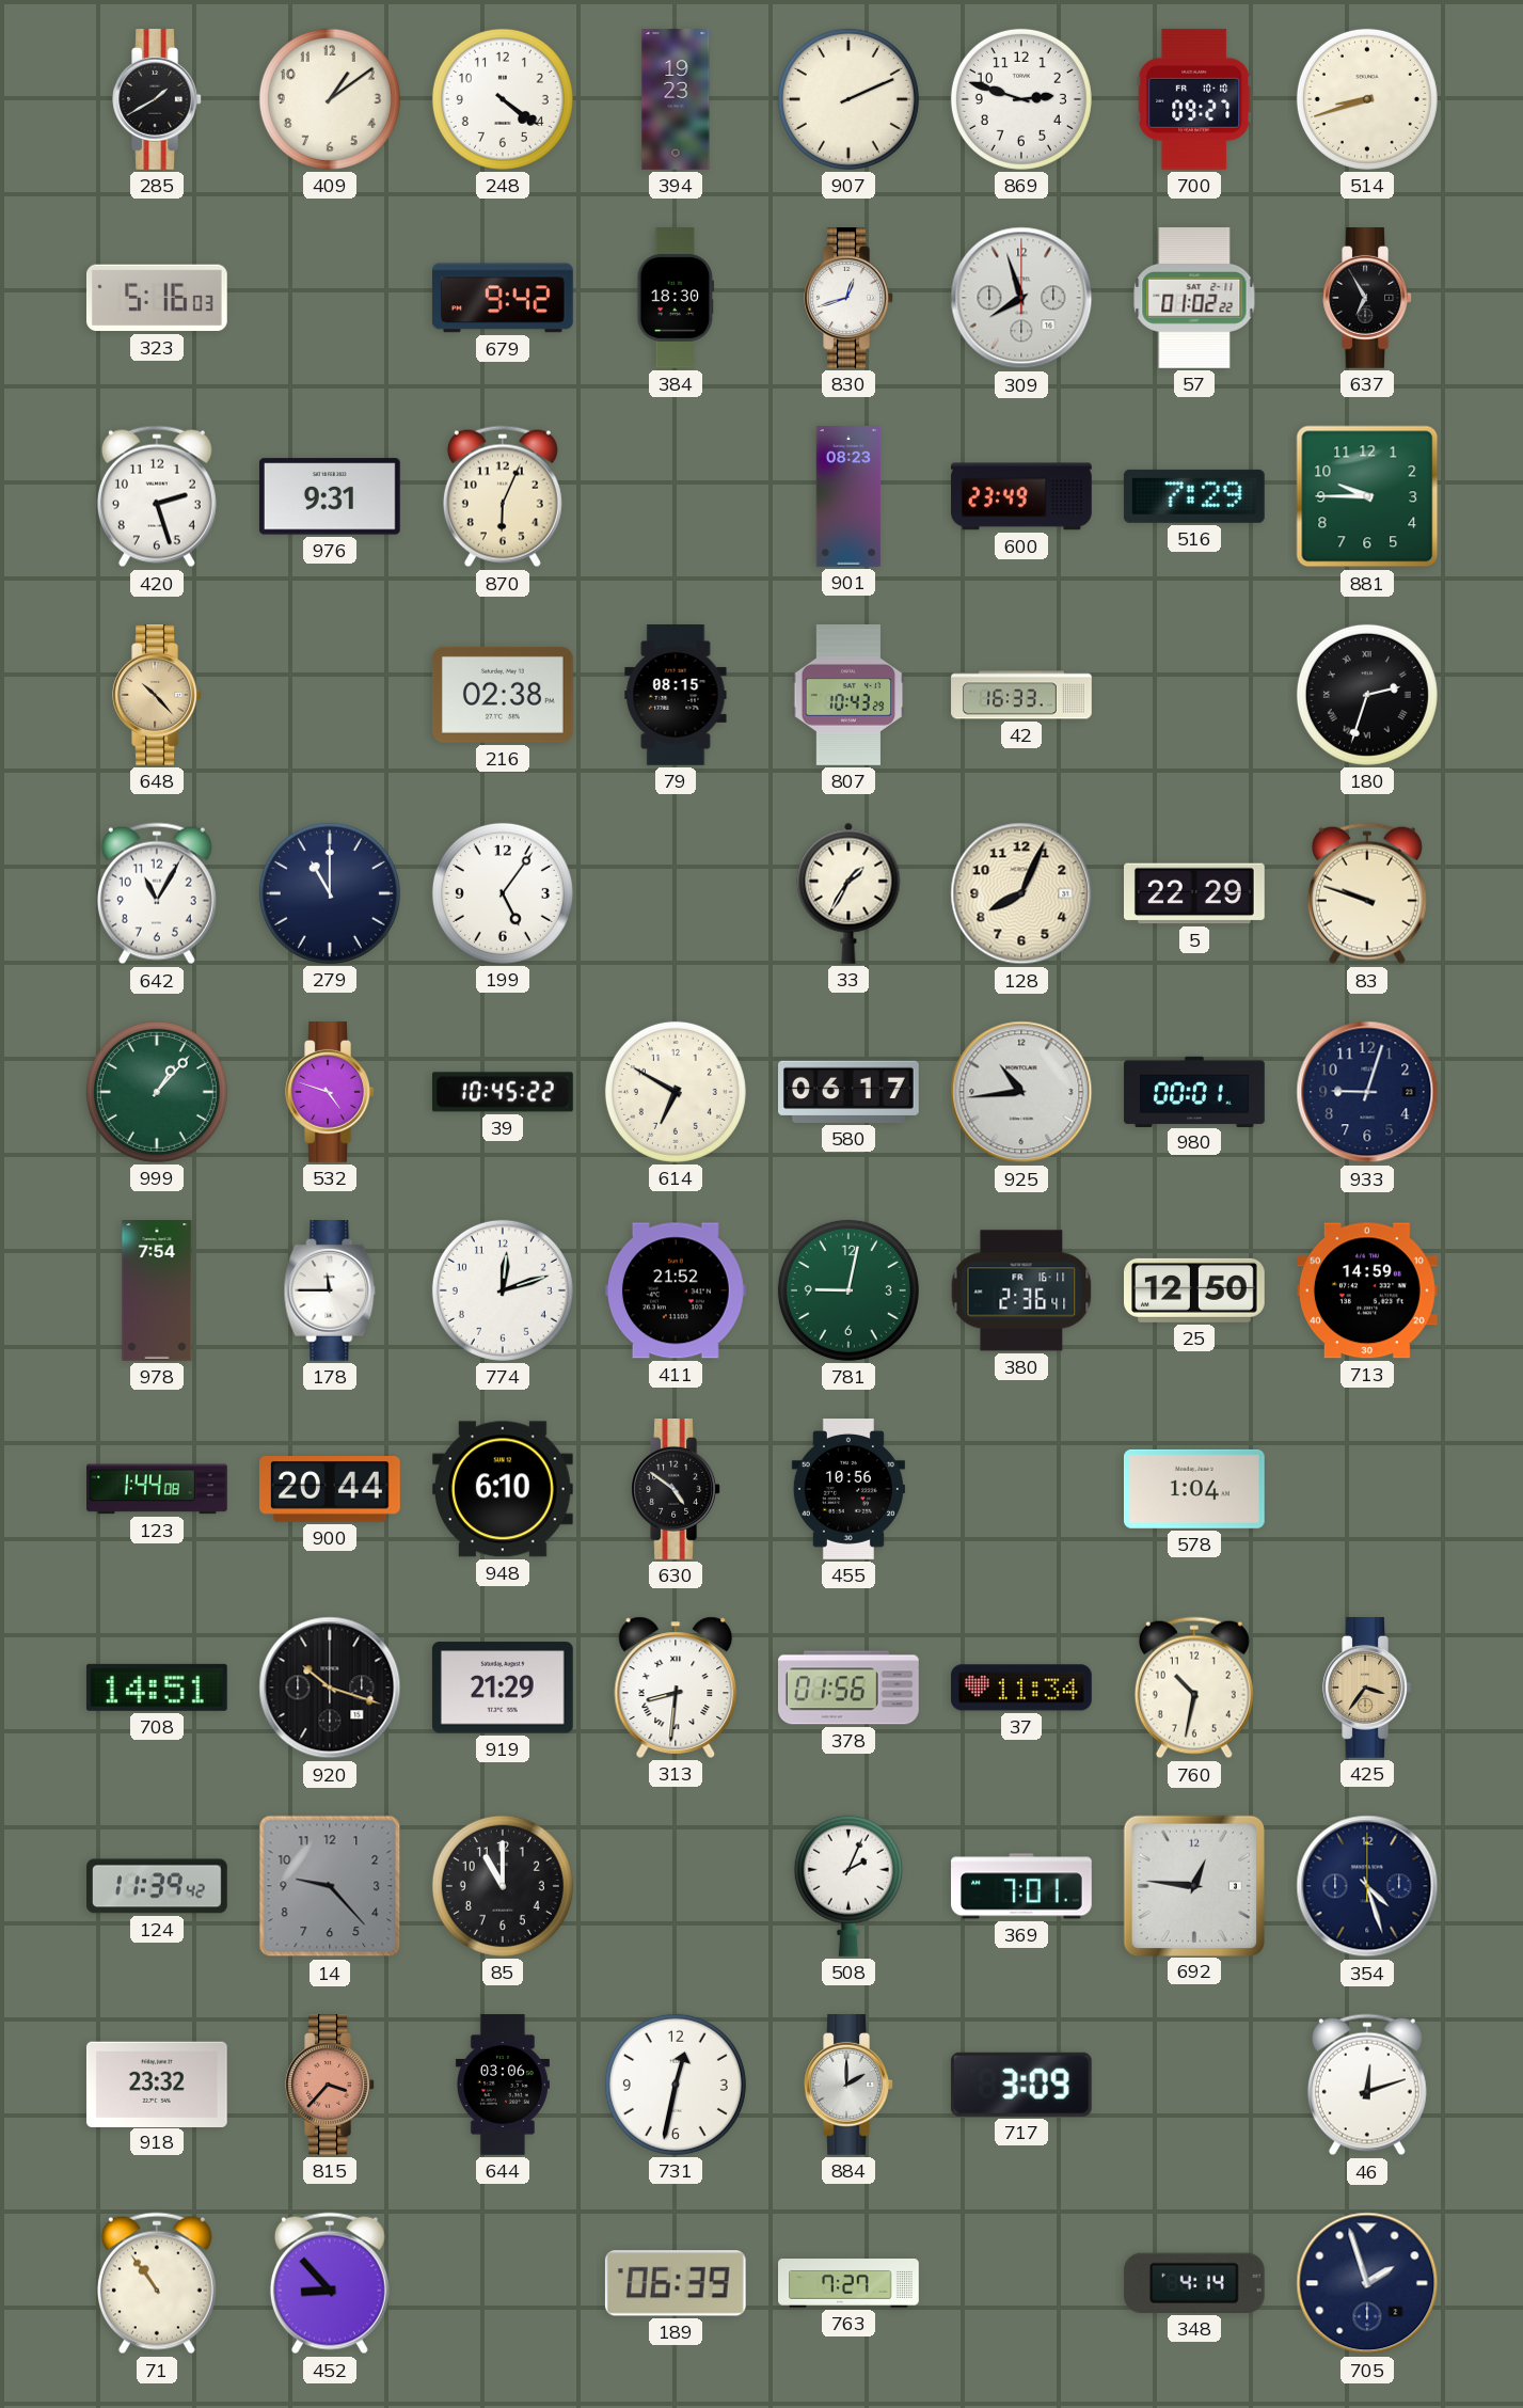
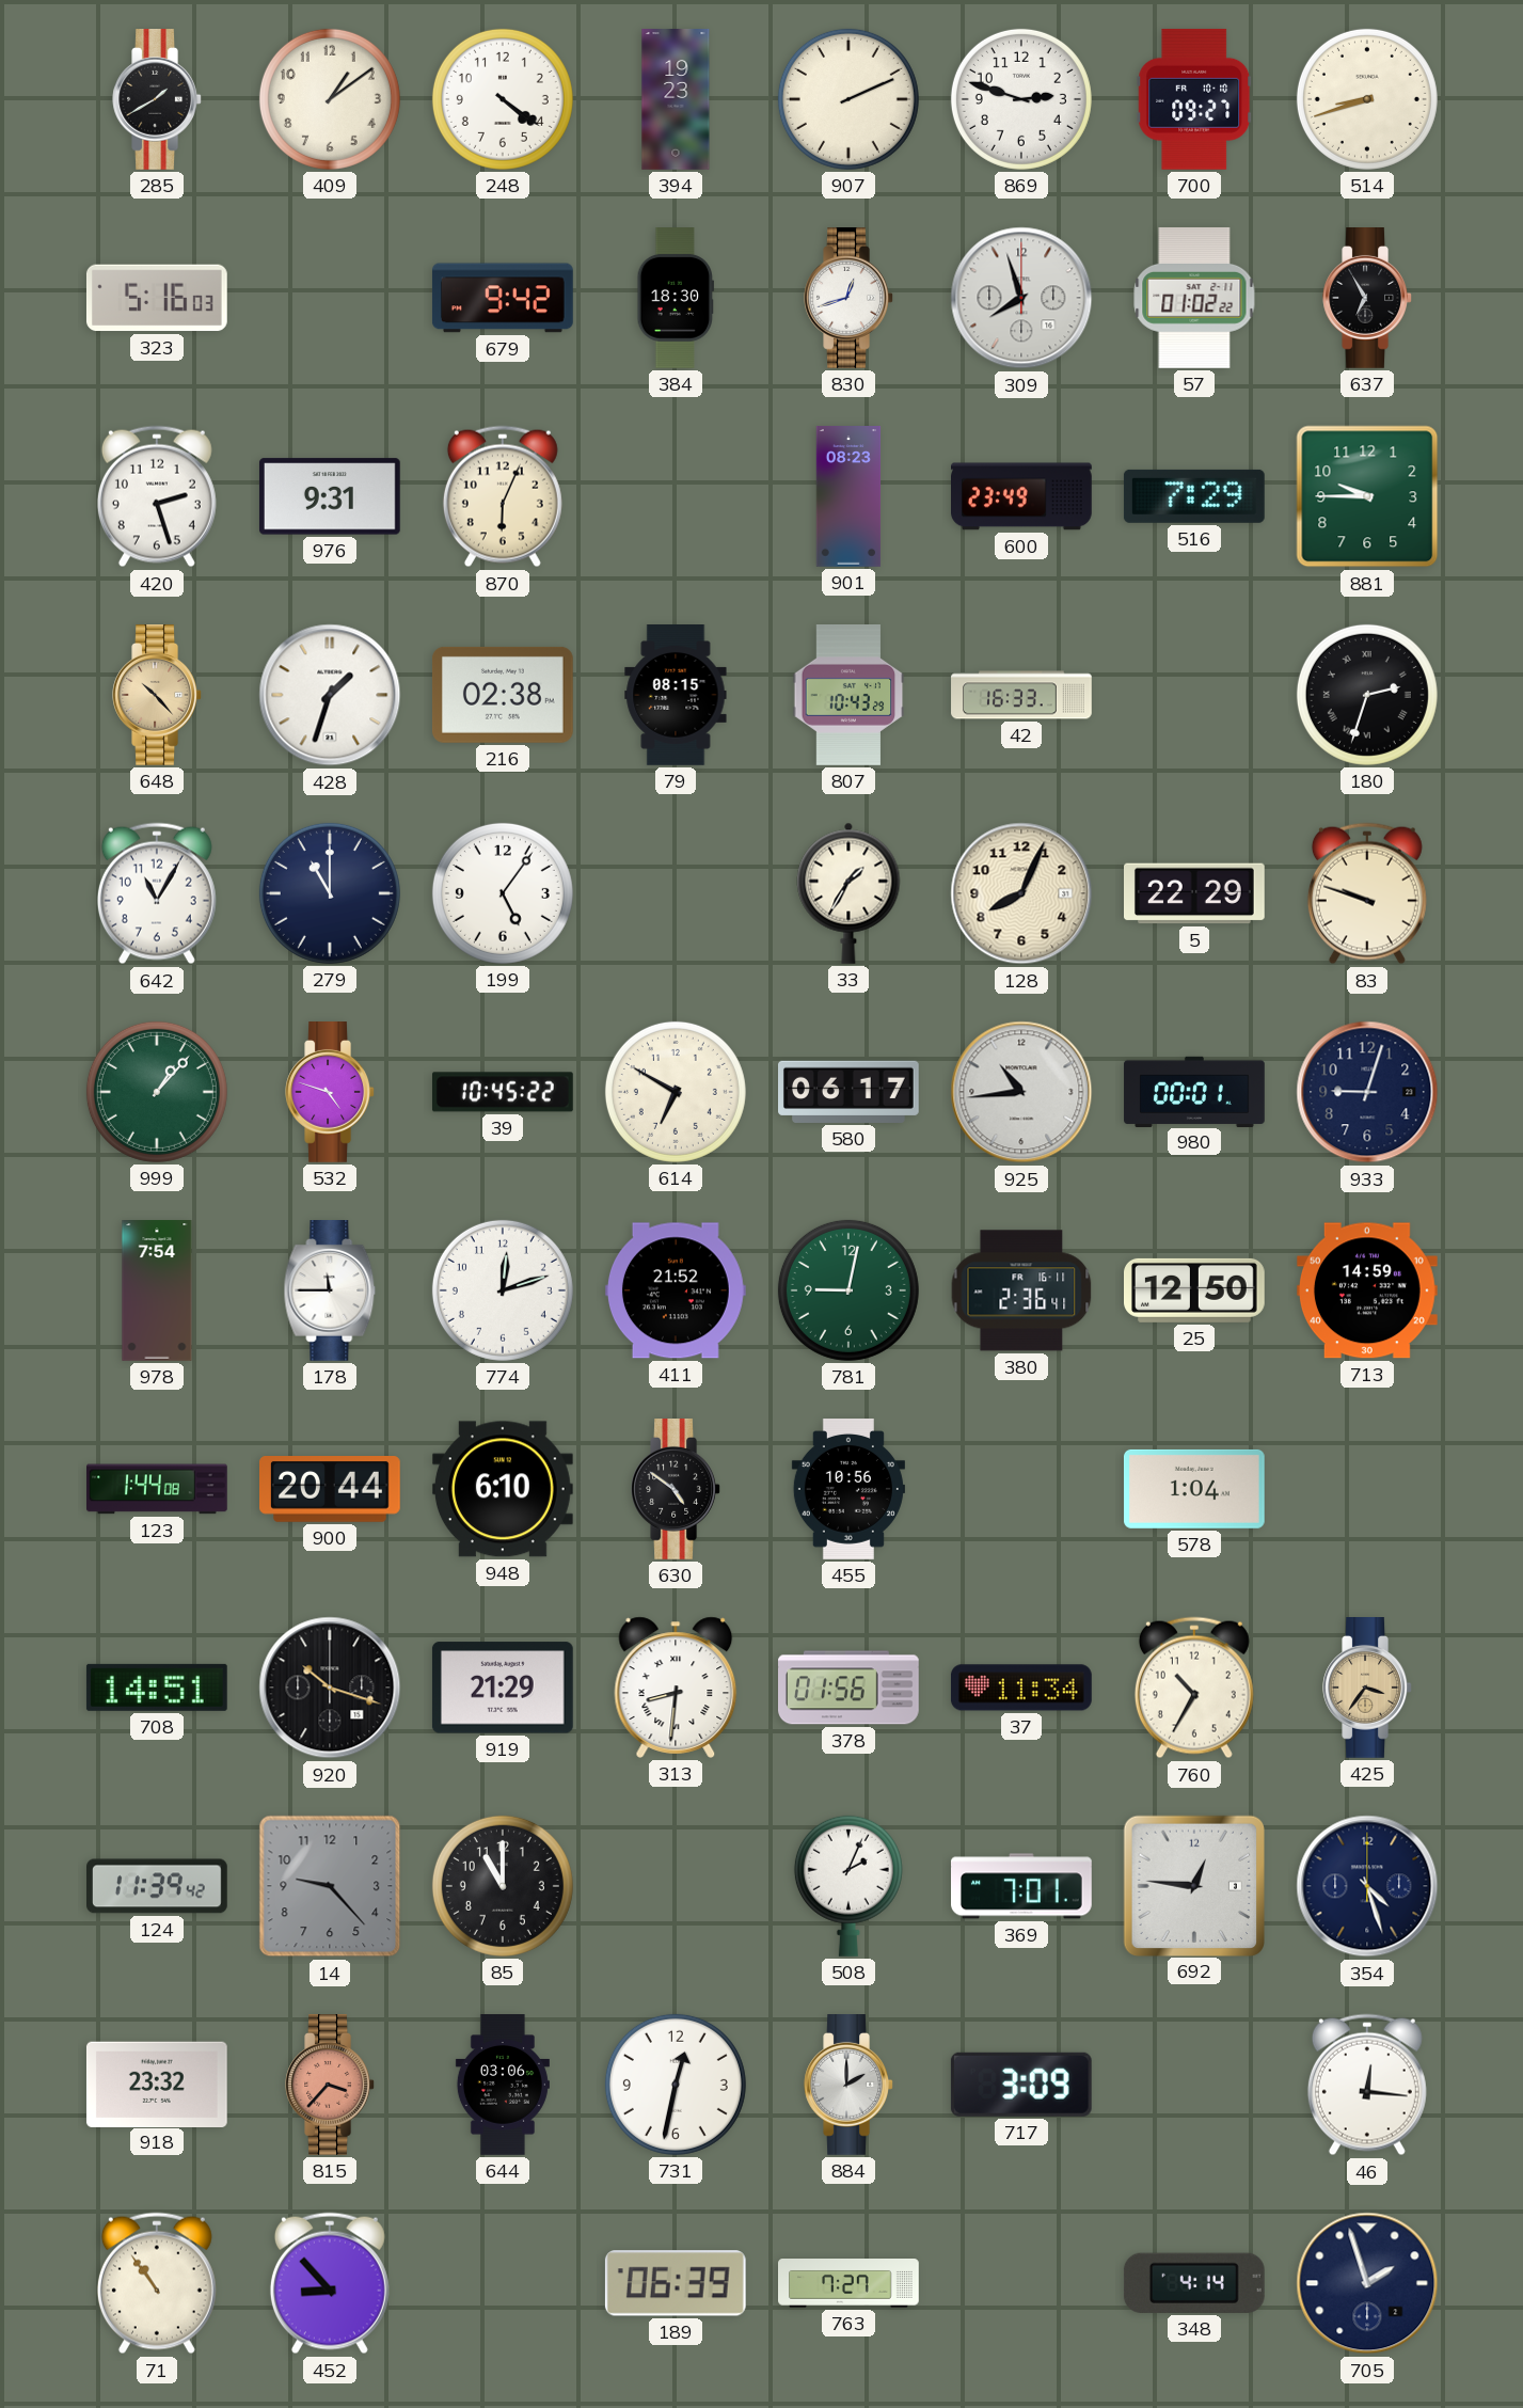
428: none -> 1:33 (330, 695)
760: 10:32 -> 10:35 (1194, 1688)
46: 12:12 -> 12:16 (1367, 2085)
